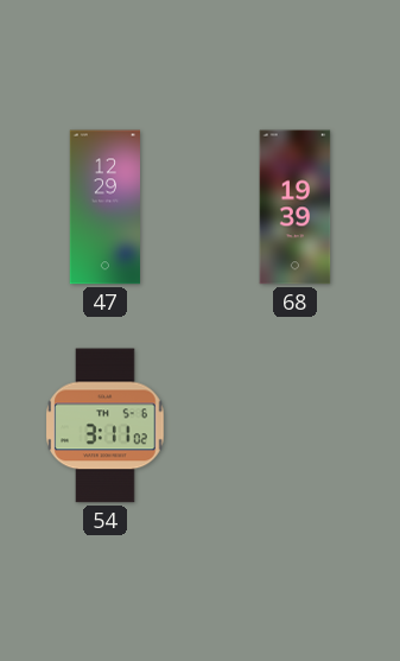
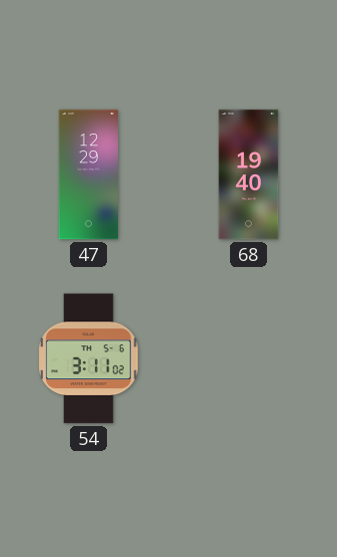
68: 19:39 -> 19:40 (249, 175)
